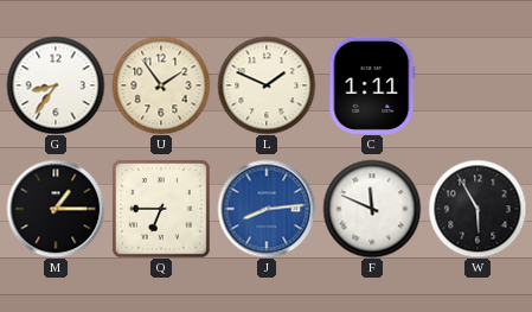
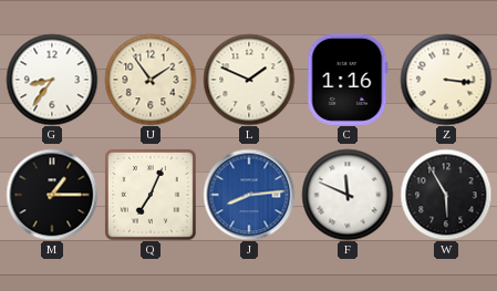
C: 1:11 -> 1:16 (348, 80)
Z: none -> 3:16 (446, 80)
Q: 6:45 -> 7:04 (151, 195)
